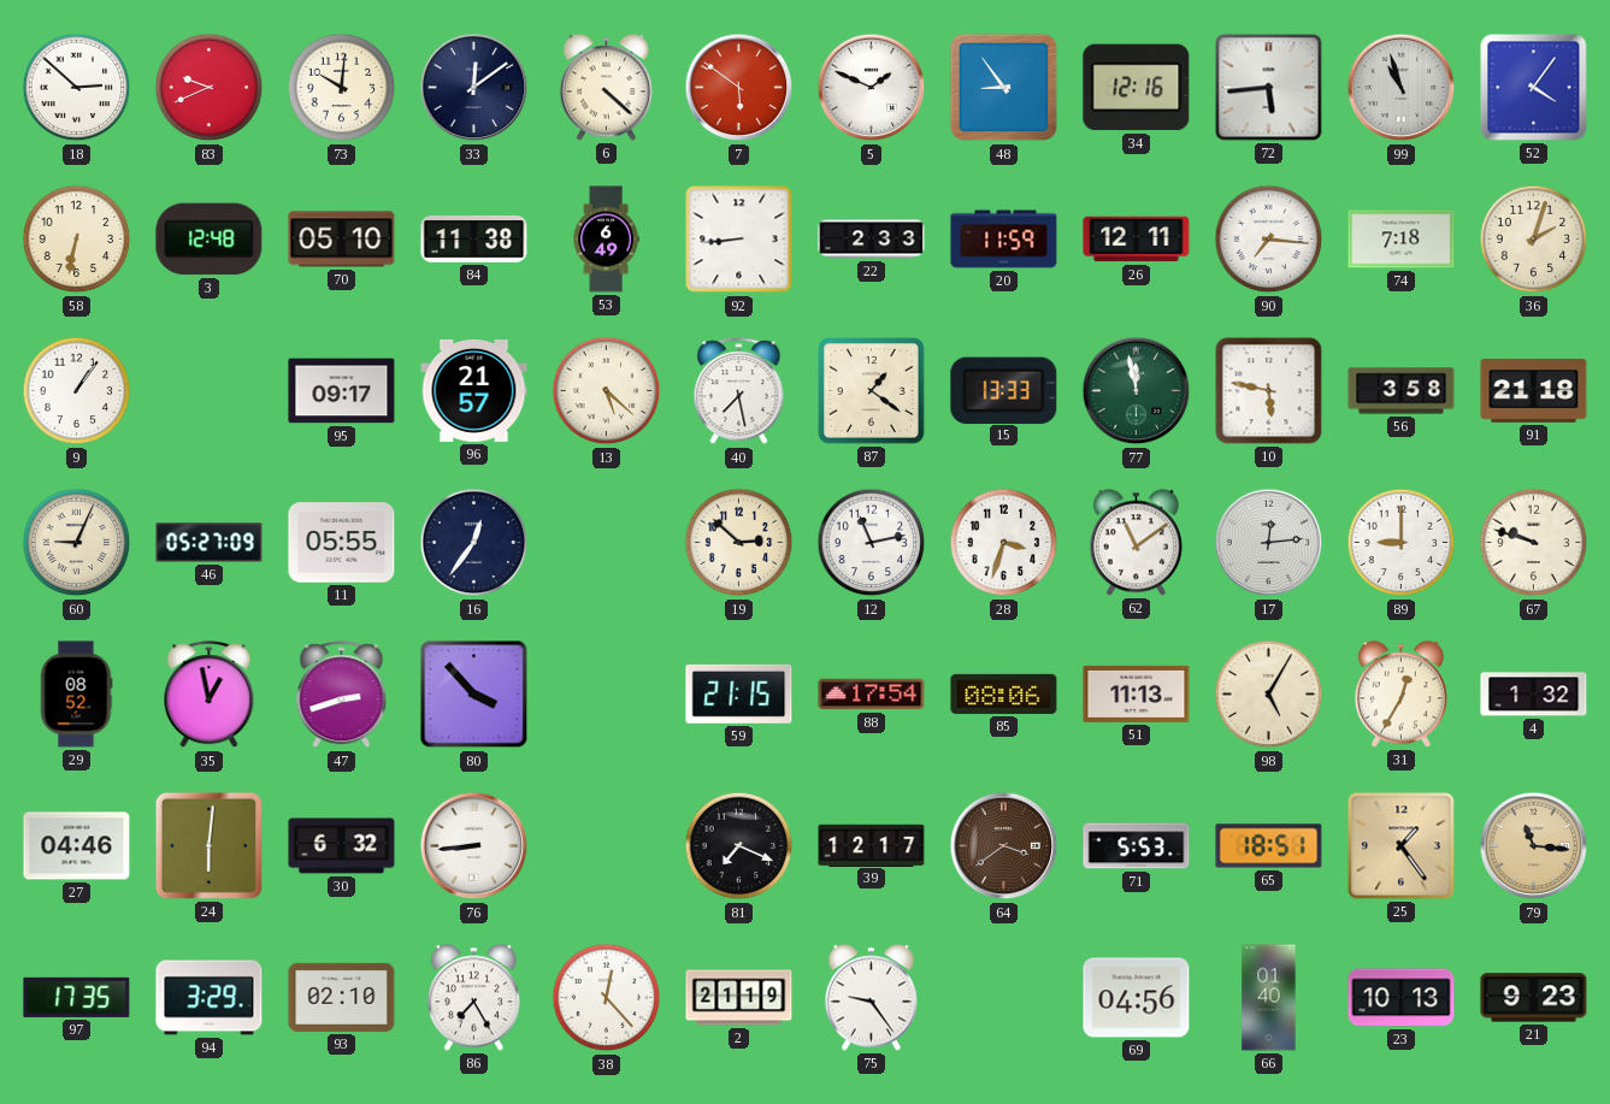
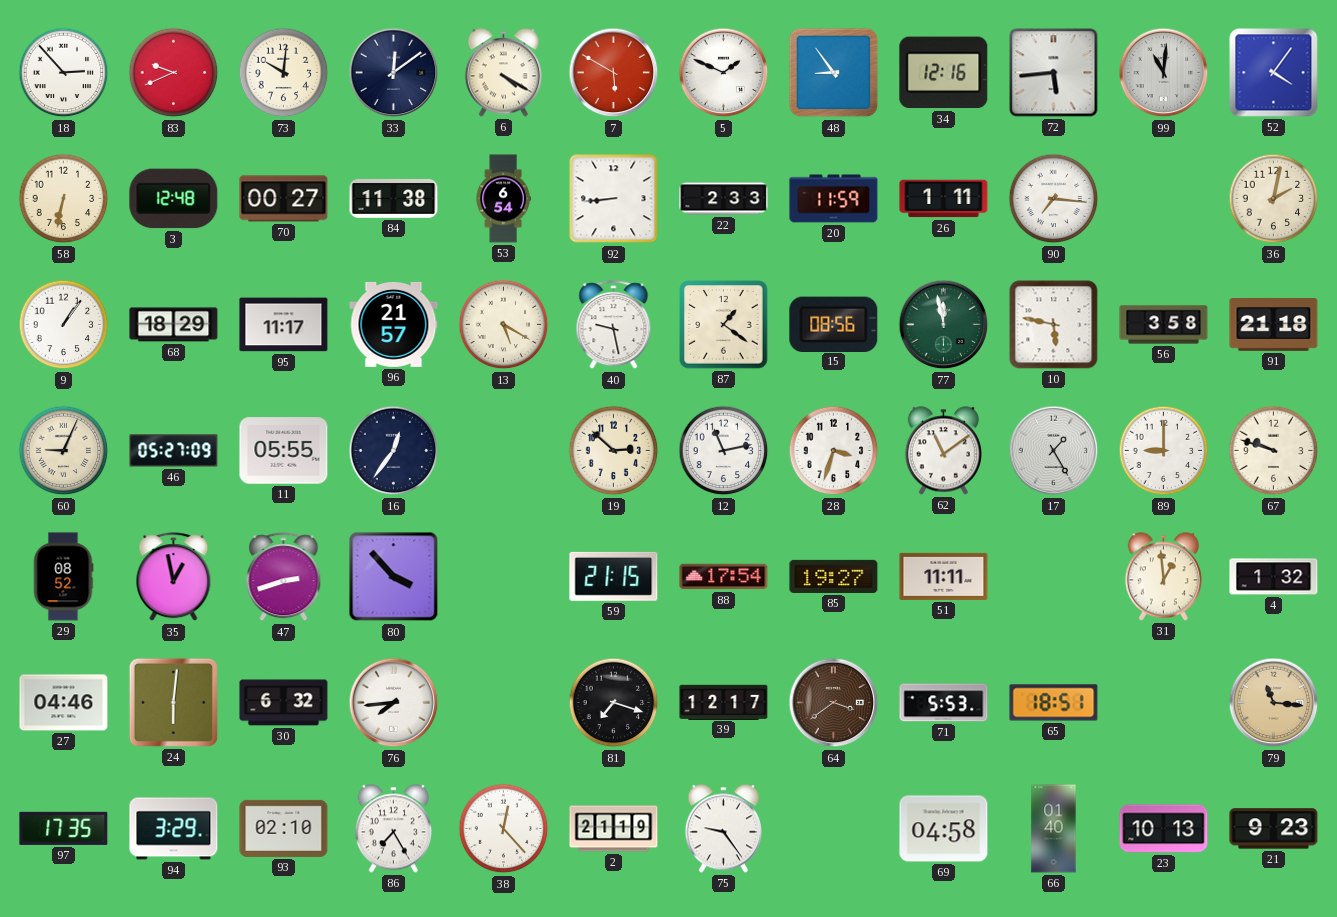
18: 2:52 -> 2:53 (64, 73)
6: 4:22 -> 4:20 (503, 73)
7: 5:51 -> 5:50 (614, 73)
99: 10:57 -> 11:01 (1164, 73)
70: 05:10 -> 00:27 (284, 199)
53: 6:49 -> 6:54 (503, 199)
26: 12:11 -> 1:11 (944, 199)
74: 7:18 -> none (1402, 240)
36: 2:03 -> 2:02 (1274, 199)
68: none -> 18:29 (174, 325)
95: 09:17 -> 11:17 (284, 325)
13: 5:22 -> 5:20 (504, 325)
40: 7:28 -> 9:28 (614, 325)
15: 13:33 -> 08:56 (834, 324)
17: 12:14 -> 1:25 (1054, 451)
85: 08:06 -> 19:27 (834, 576)
51: 11:13 -> 11:11 (944, 576)
98: 5:05 -> none (1269, 695)
31: 12:35 -> 12:59 (1163, 577)
76: 8:44 -> 7:44 (394, 703)
81: 7:19 -> 7:18 (614, 703)
25: 1:24 -> none (1402, 846)
69: 04:56 -> 04:58 (944, 829)
